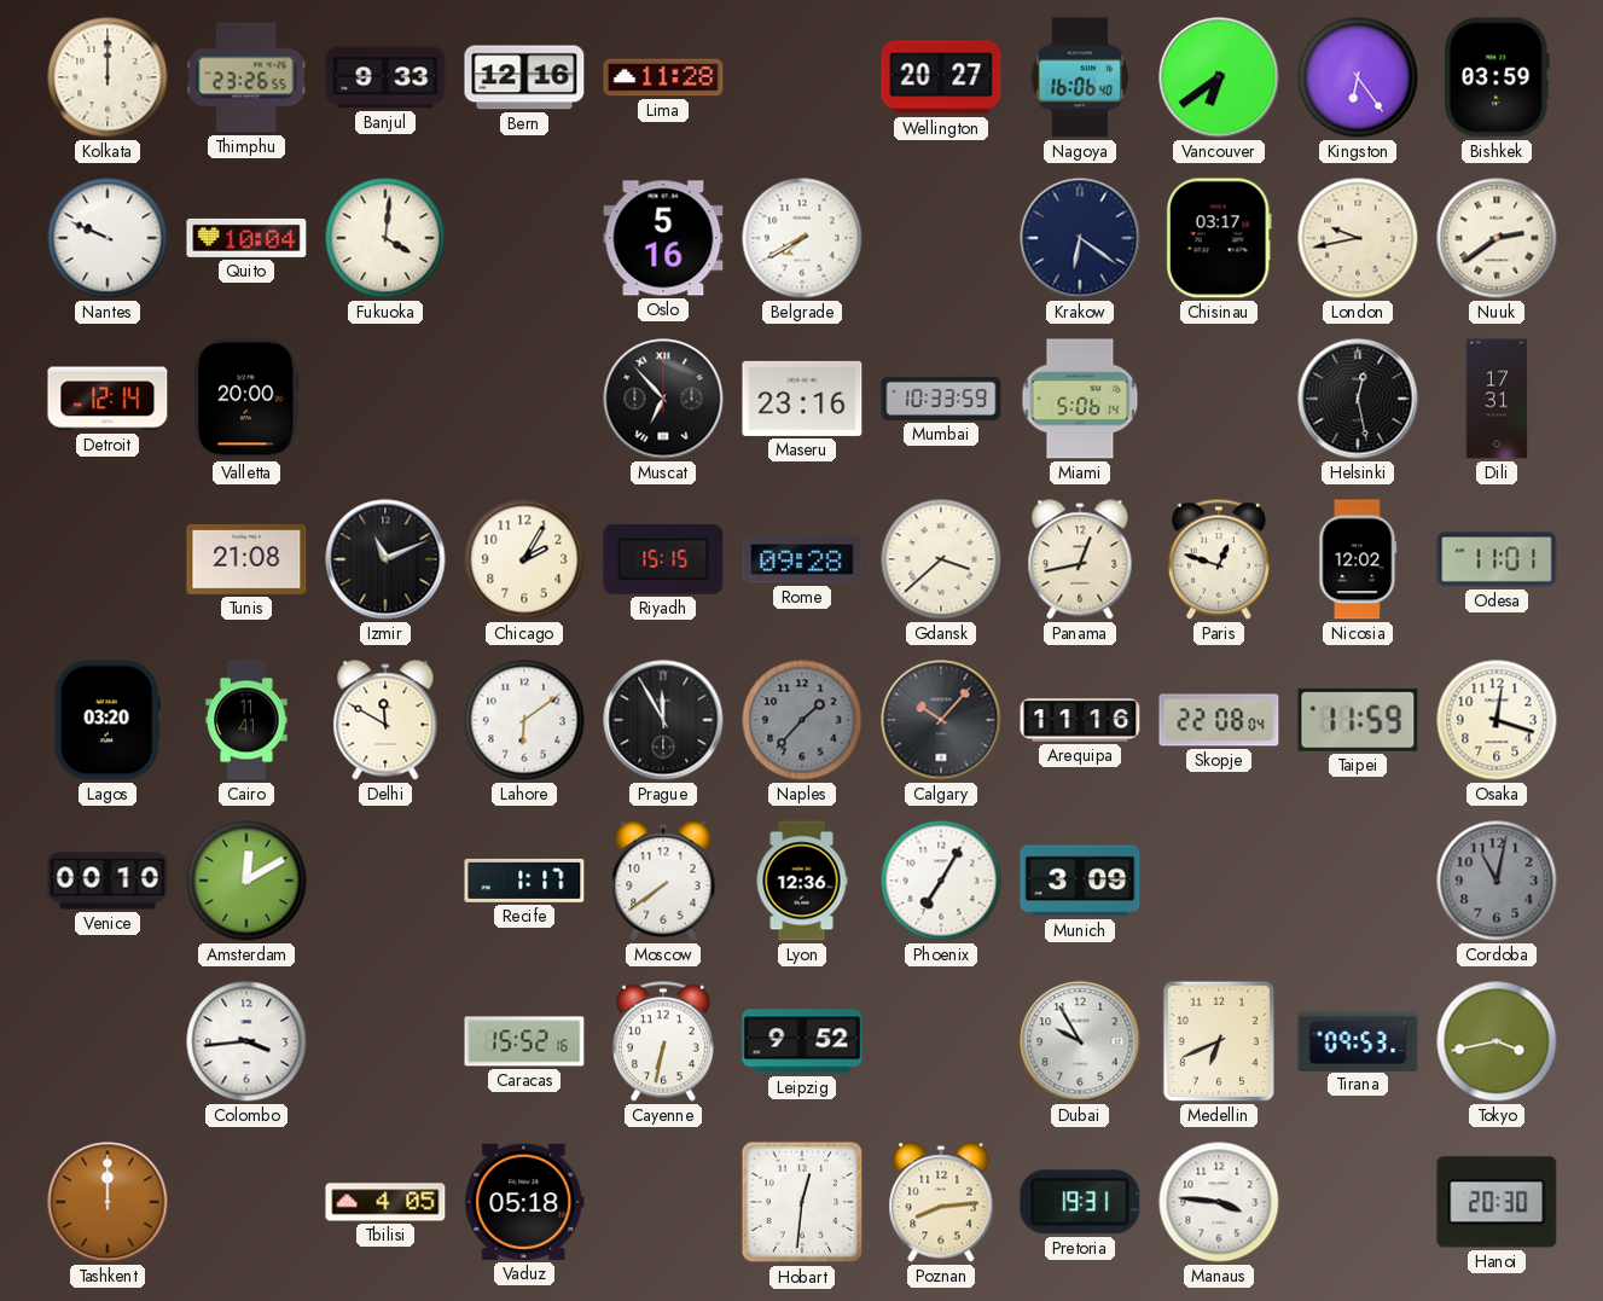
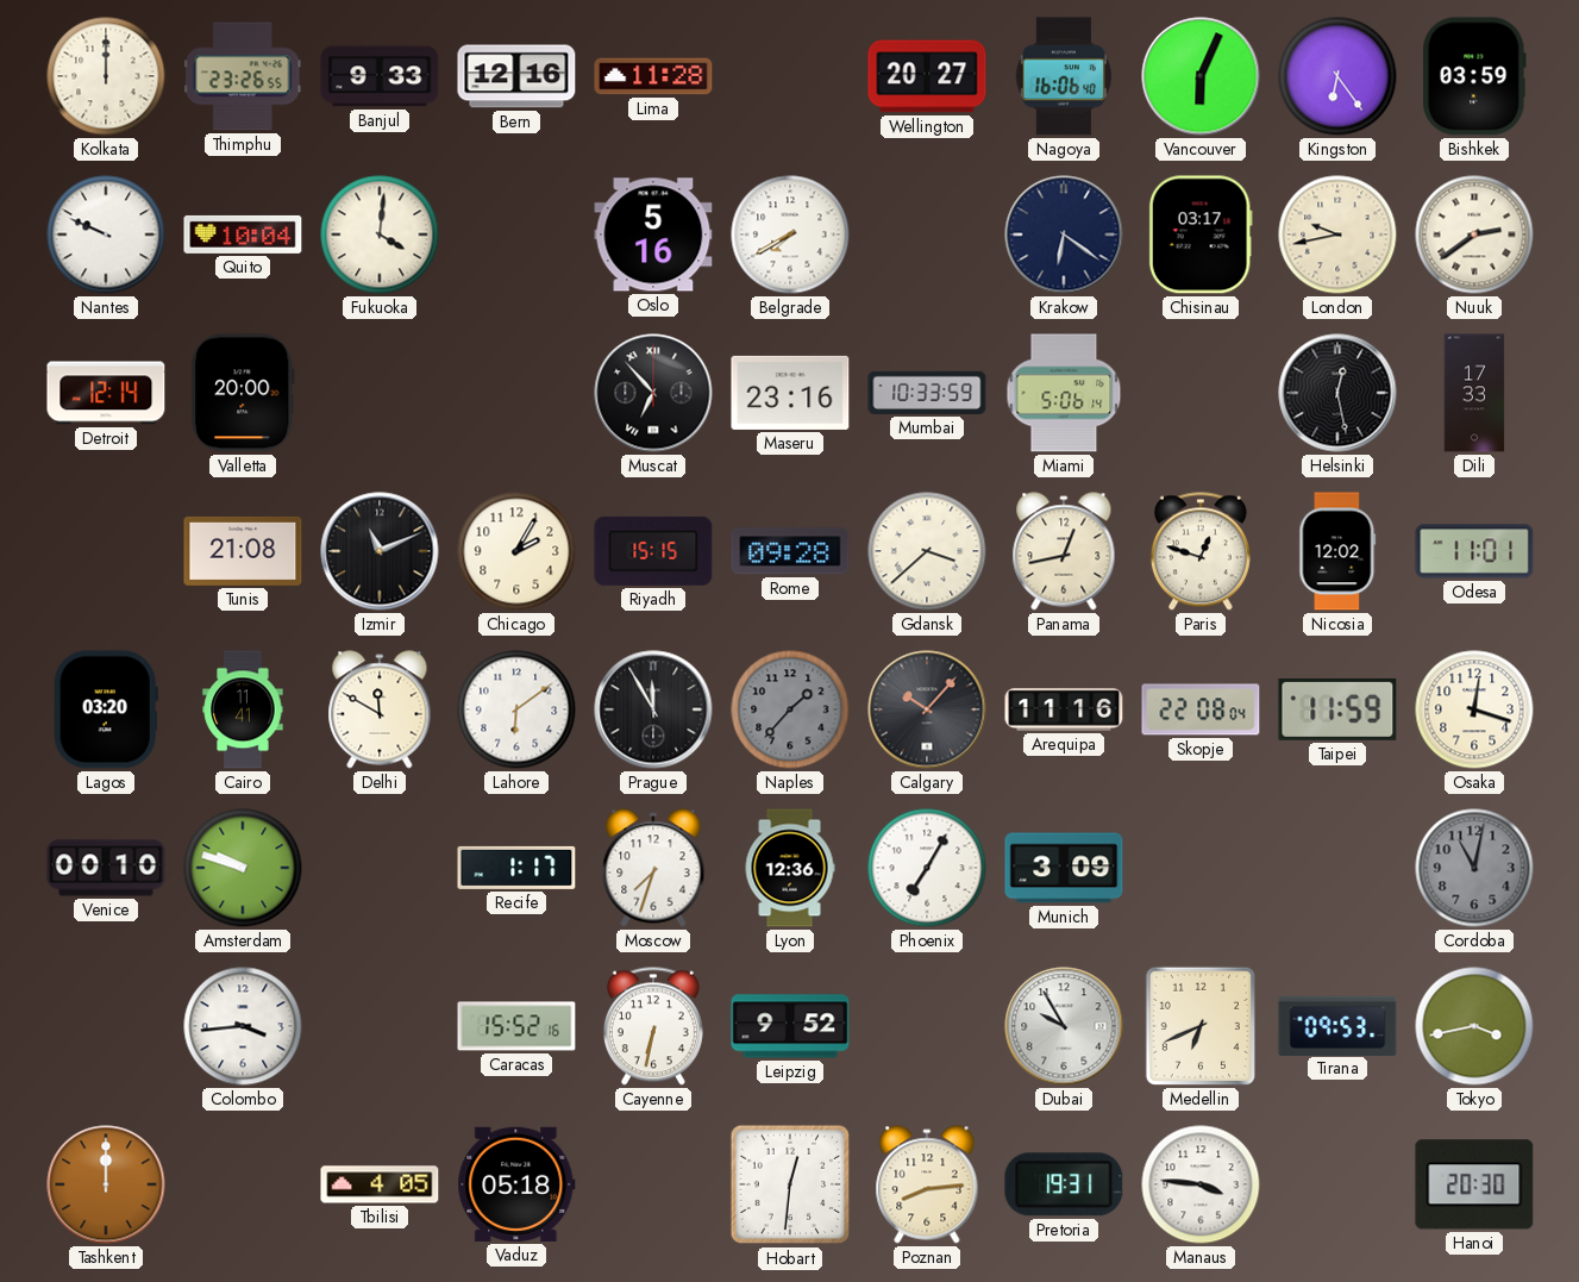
Vancouver: 6:39 -> 6:04 (1201, 76)
Dili: 17:31 -> 17:33 (1474, 393)
Amsterdam: 12:10 -> 9:48 (243, 868)
Moscow: 7:39 -> 7:33 (653, 868)
